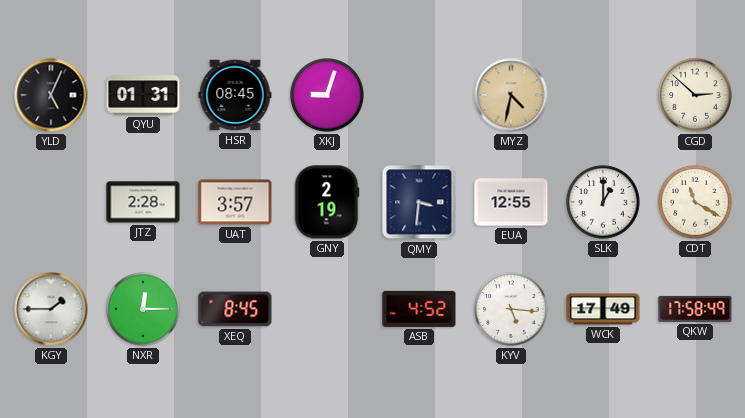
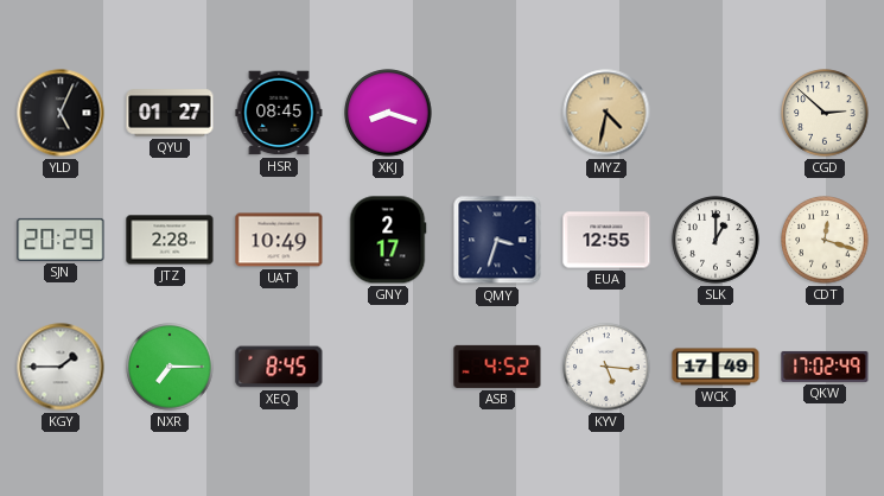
QYU: 01:31 -> 01:27 (170, 113)
XKJ: 9:03 -> 8:18 (388, 113)
SJN: none -> 20:29 (61, 240)
UAT: 3:57 -> 10:49 (279, 240)
GNY: 2:19 -> 2:17 (388, 240)
QMY: 3:31 -> 3:33 (497, 240)
CDT: 11:20 -> 12:18 (825, 240)
NXR: 12:15 -> 7:15 (170, 367)
QKW: 17:58 -> 17:02 (825, 367)
